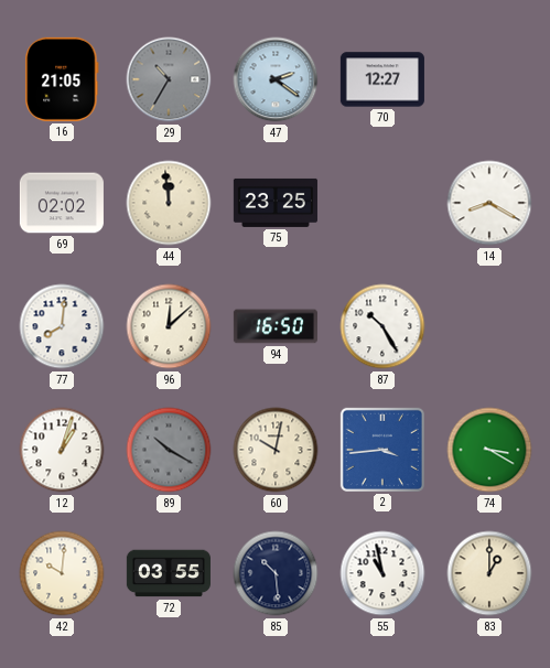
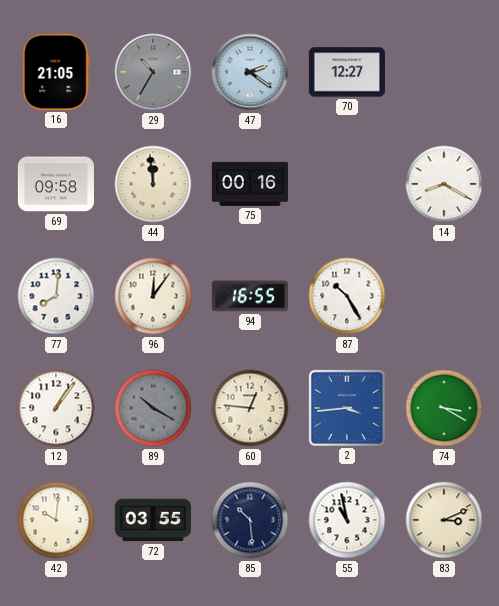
69: 02:02 -> 09:58 (56, 184)
75: 23:25 -> 00:16 (250, 184)
96: 12:08 -> 12:06 (153, 296)
94: 16:50 -> 16:55 (250, 296)
12: 1:03 -> 1:06 (56, 408)
60: 10:02 -> 12:46 (250, 408)
83: 1:00 -> 3:11 (444, 520)
